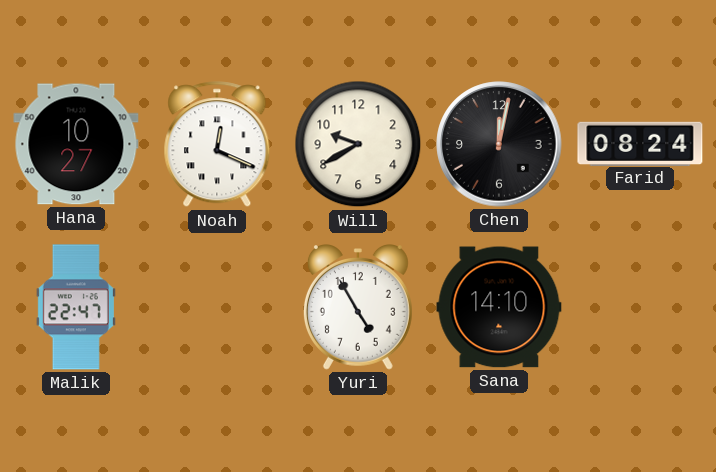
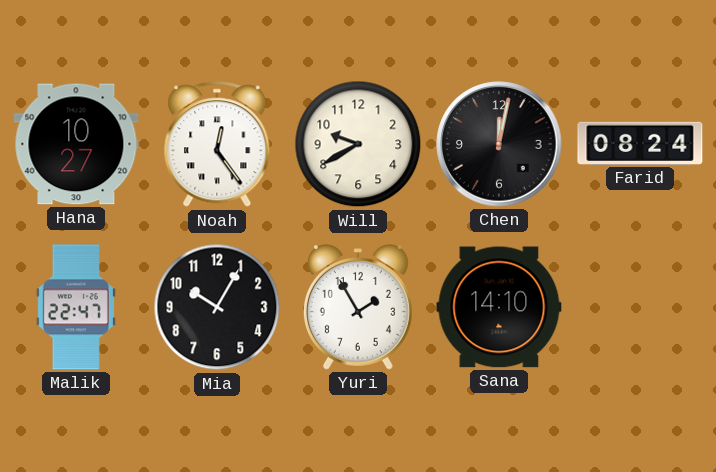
Noah: 12:19 -> 12:24 (217, 145)
Mia: none -> 10:05 (217, 307)
Yuri: 4:55 -> 1:55 (358, 308)
